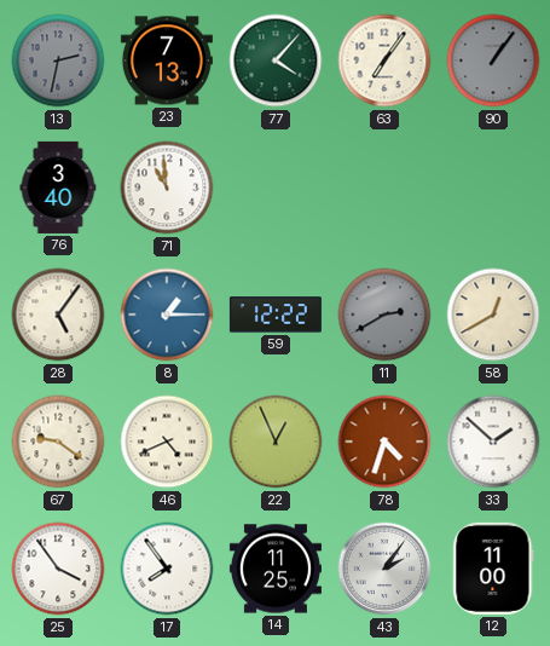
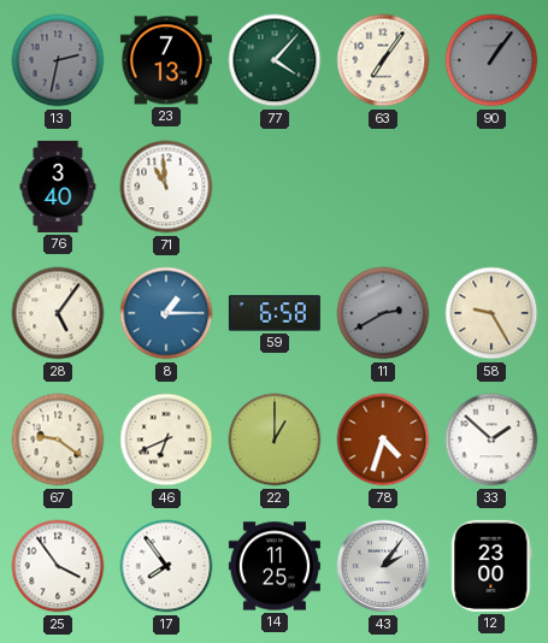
59: 12:22 -> 6:58 (275, 313)
58: 12:40 -> 9:25 (491, 313)
46: 4:41 -> 6:41 (166, 440)
22: 12:56 -> 1:00 (275, 440)
12: 11:00 -> 23:00 (491, 566)
